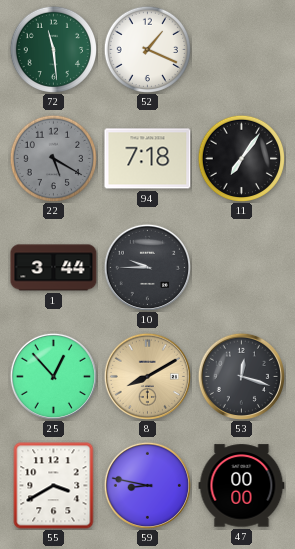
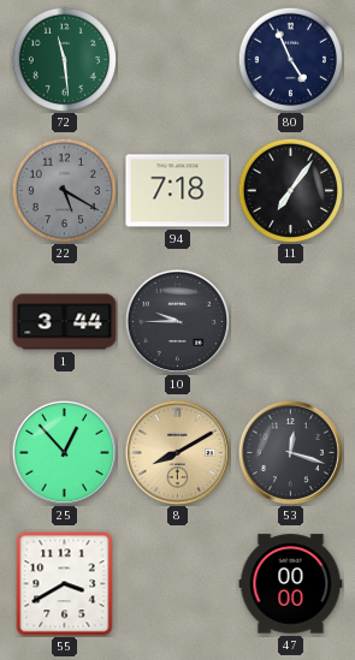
52: 1:19 -> none (147, 49)
80: none -> 4:56 (290, 59)
59: 8:47 -> none (147, 485)
